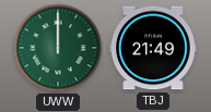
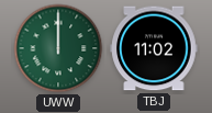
TBJ: 21:49 -> 11:02 (154, 48)
